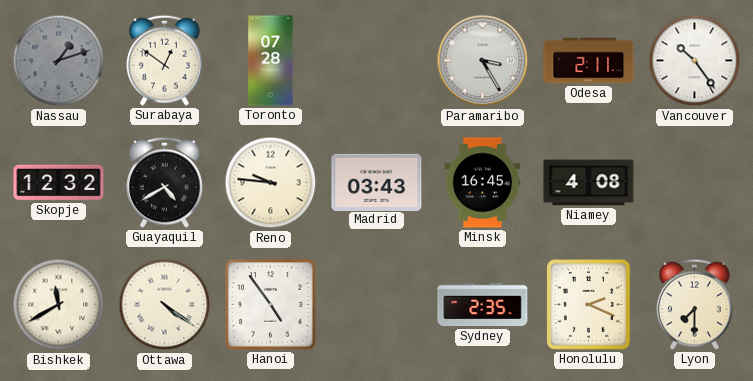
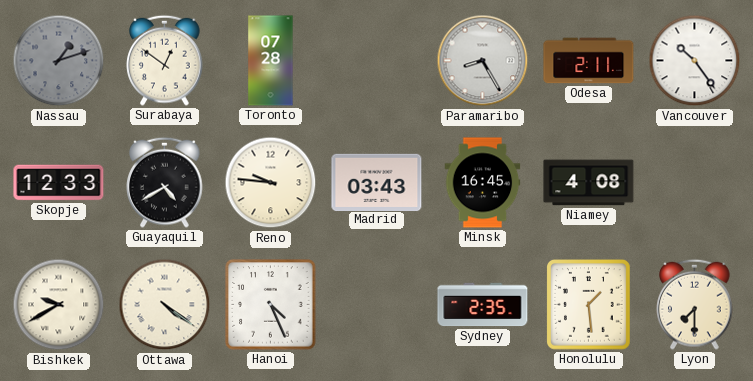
Paramaribo: 3:25 -> 8:25 (483, 61)
Skopje: 12:32 -> 12:33 (59, 183)
Bishkek: 11:40 -> 9:40 (59, 305)
Hanoi: 4:54 -> 4:26 (271, 305)
Honolulu: 2:19 -> 1:29 (589, 305)
